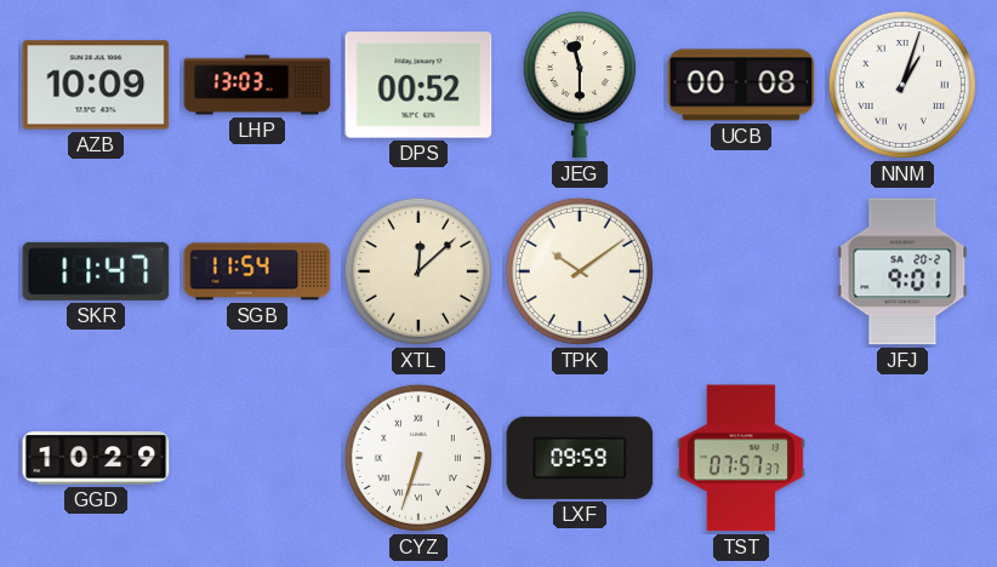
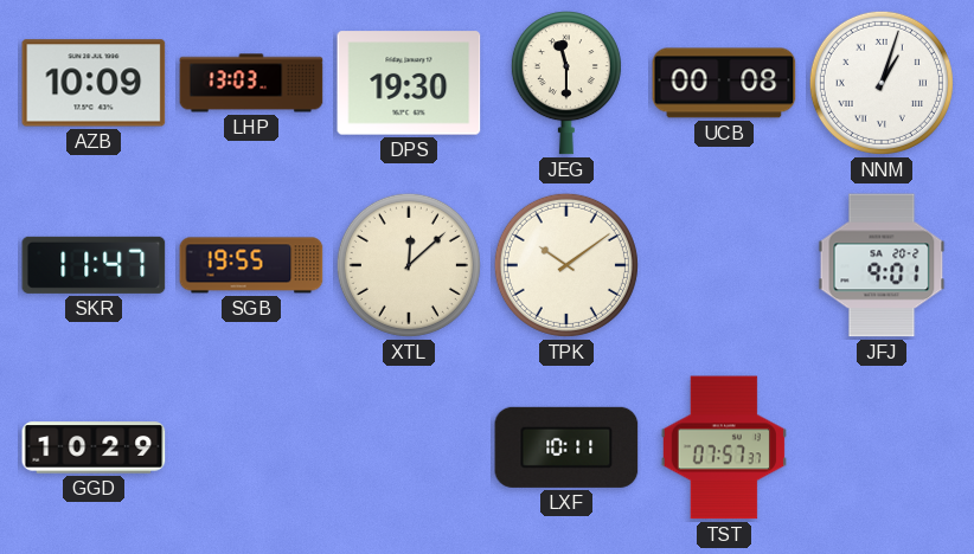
DPS: 00:52 -> 19:30 (409, 83)
SGB: 11:54 -> 19:55 (251, 265)
CYZ: 6:33 -> none (418, 458)
LXF: 09:59 -> 10:11 (566, 447)
